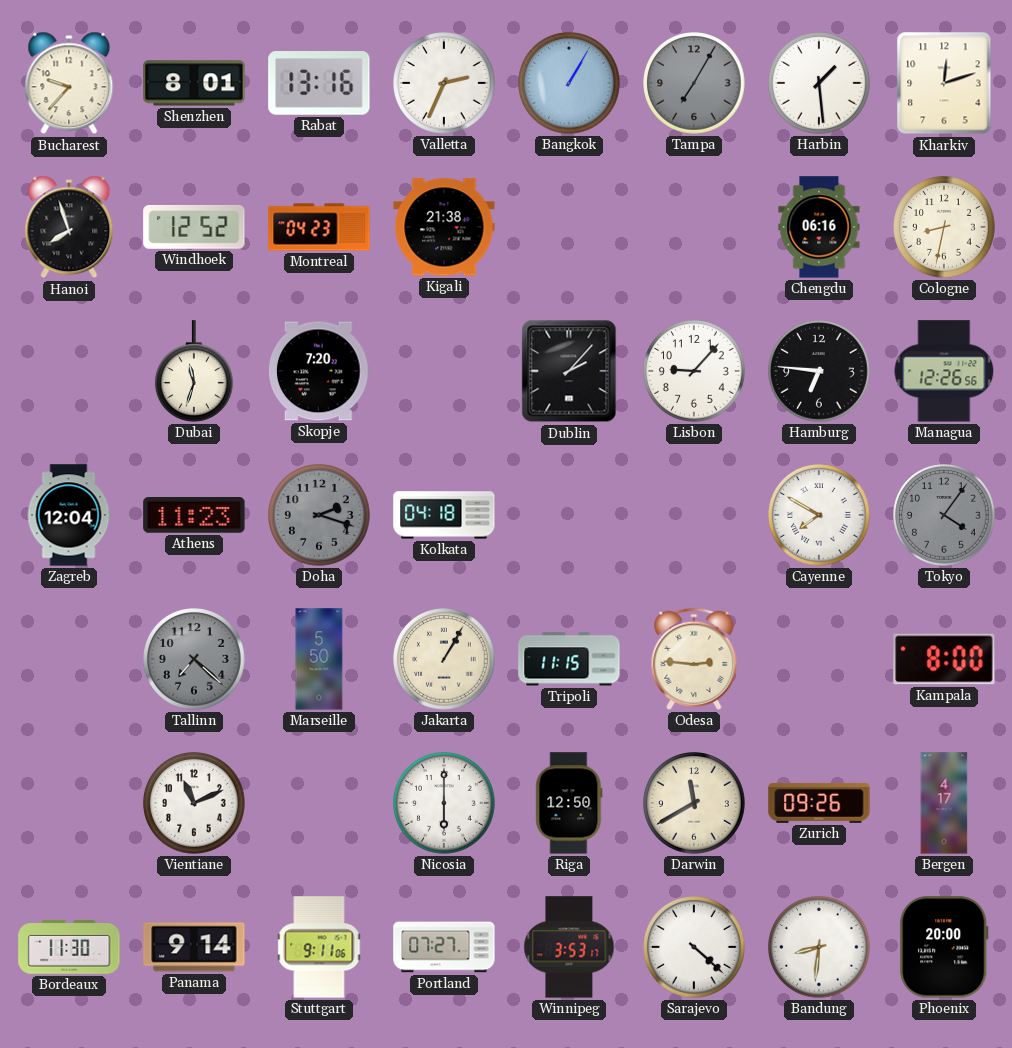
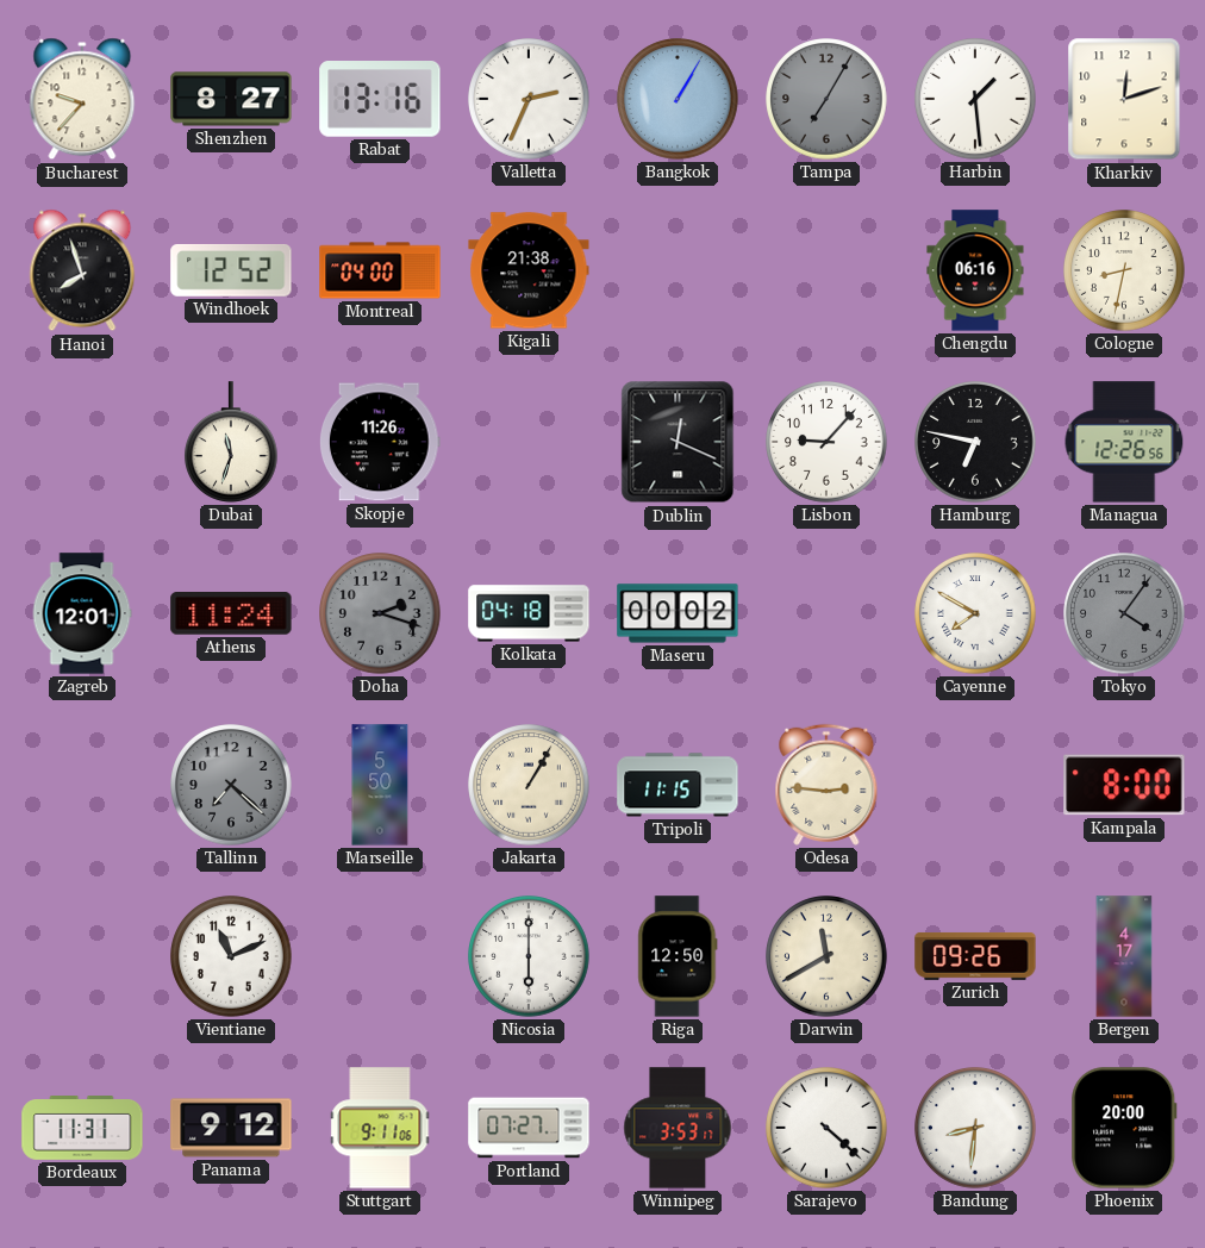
Shenzhen: 8:01 -> 8:27 (231, 99)
Montreal: 04:23 -> 04:00 (380, 270)
Skopje: 7:20 -> 11:26 (381, 442)
Dublin: 2:07 -> 12:19 (678, 442)
Hamburg: 6:46 -> 6:47 (975, 442)
Zagreb: 12:04 -> 12:01 (82, 613)
Athens: 11:23 -> 11:24 (231, 614)
Maseru: none -> 00:02 (678, 613)
Bordeaux: 11:30 -> 11:31 (82, 1129)
Panama: 9:14 -> 9:12 (231, 1128)
